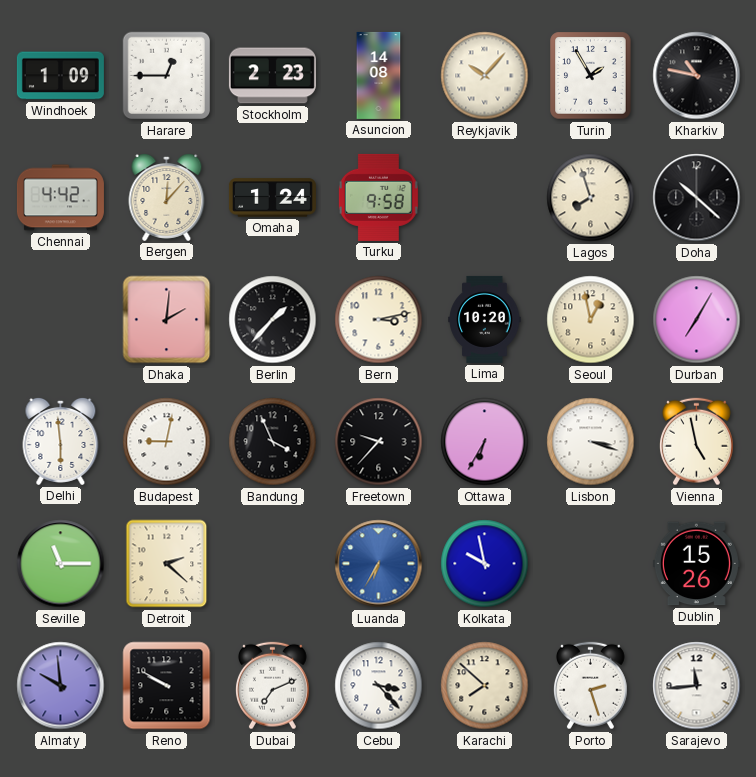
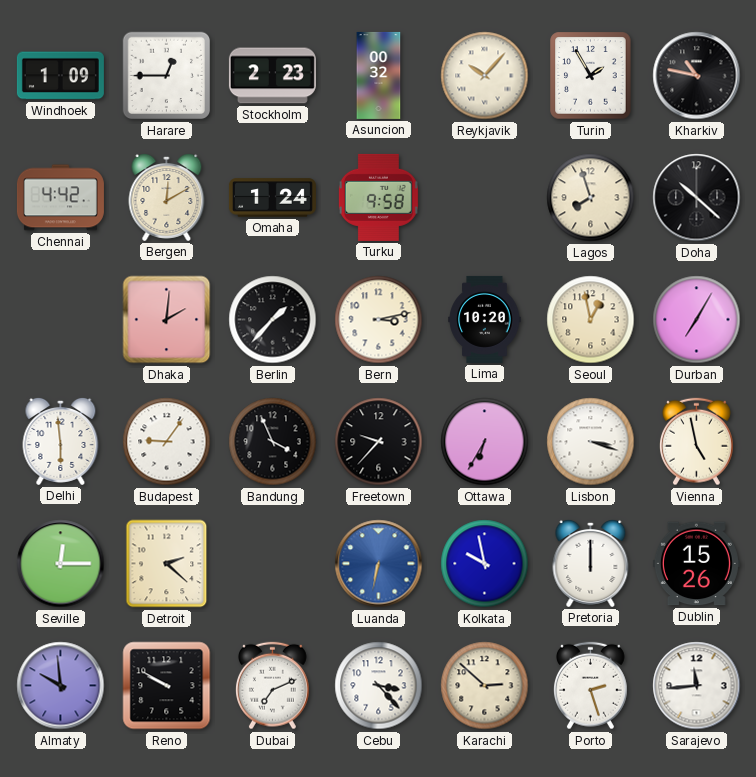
Asuncion: 14:08 -> 00:32 (379, 75)
Bergen: 12:07 -> 12:10 (167, 197)
Budapest: 9:02 -> 9:06 (167, 442)
Seville: 11:15 -> 12:15 (61, 564)
Luanda: 6:35 -> 6:32 (379, 564)
Pretoria: none -> 12:00 (591, 563)
Karachi: 7:52 -> 2:52 (485, 686)
